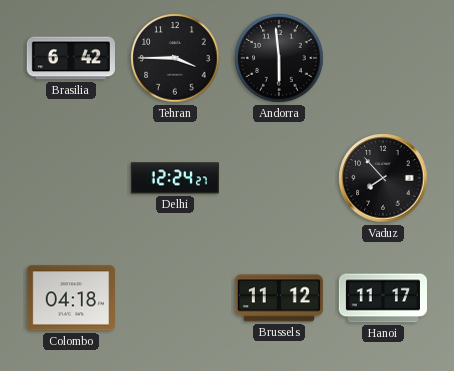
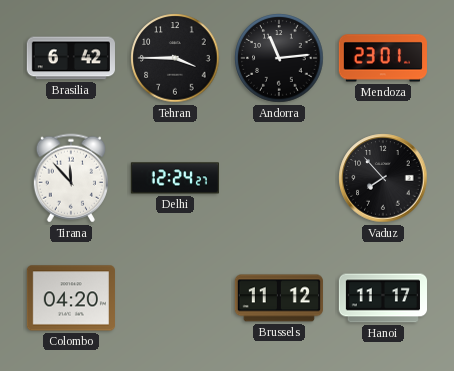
Andorra: 5:59 -> 11:14 (279, 58)
Mendoza: none -> 23:01 (383, 58)
Tirana: none -> 11:53 (71, 178)
Colombo: 04:18 -> 04:20 (71, 298)
